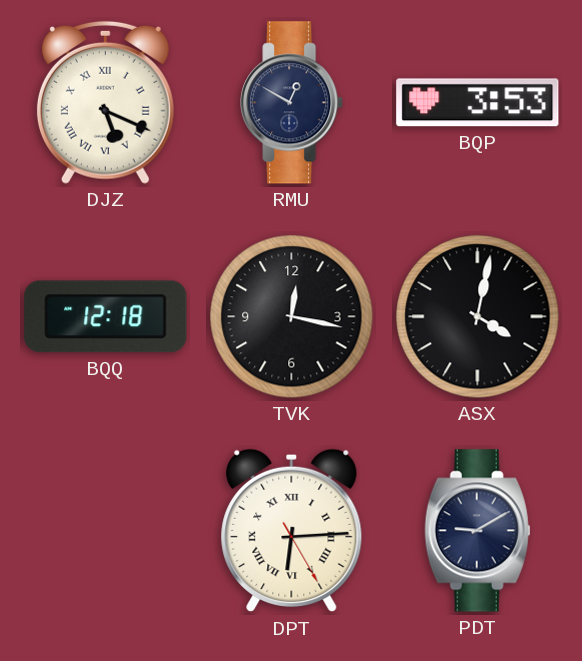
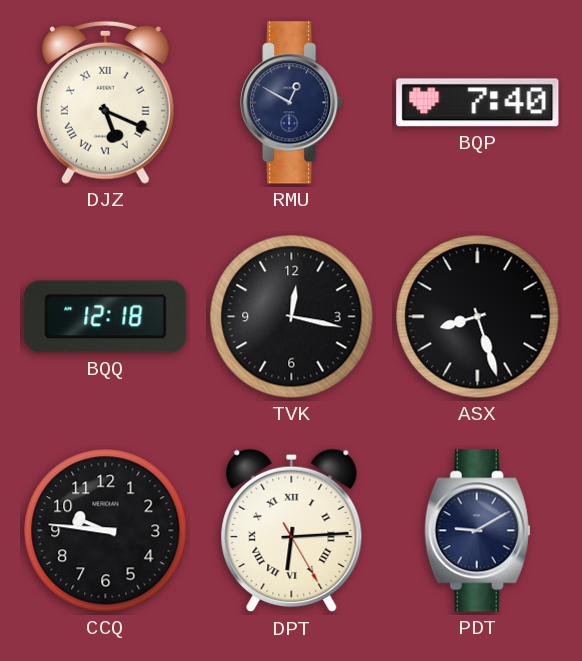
BQP: 3:53 -> 7:40 (478, 103)
ASX: 4:02 -> 8:27 (478, 317)
CCQ: none -> 9:46 (106, 531)
